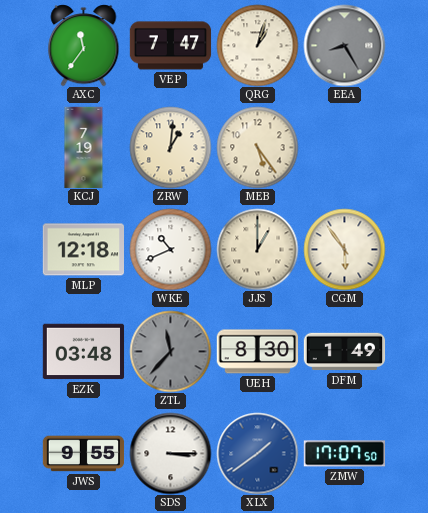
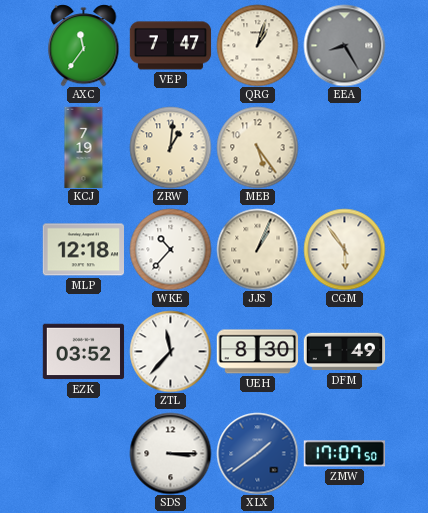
WKE: 10:41 -> 10:37 (170, 249)
JJS: 1:00 -> 1:04 (257, 249)
EZK: 03:48 -> 03:52 (83, 352)
ZTL dial: grey -> white (170, 351)
JWS: 9:55 -> none (83, 454)
